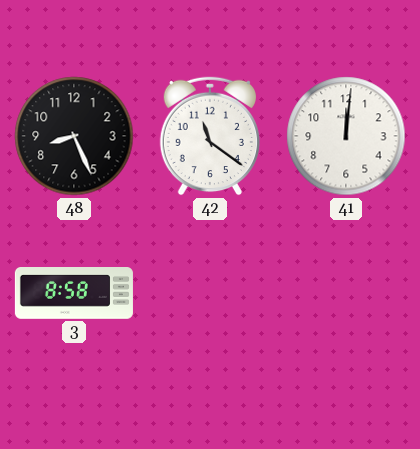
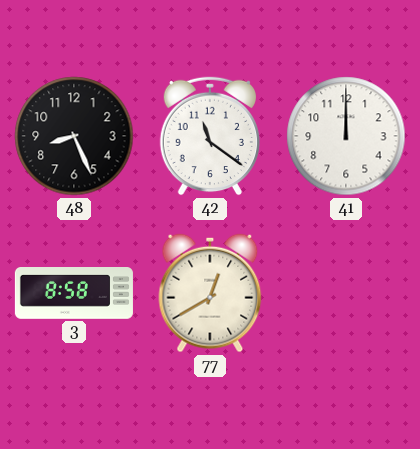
41: 12:01 -> 12:00 (346, 136)
77: none -> 12:40 (210, 293)
